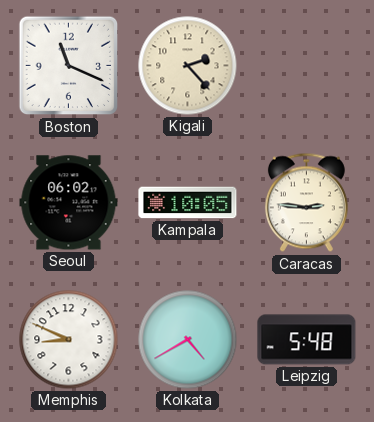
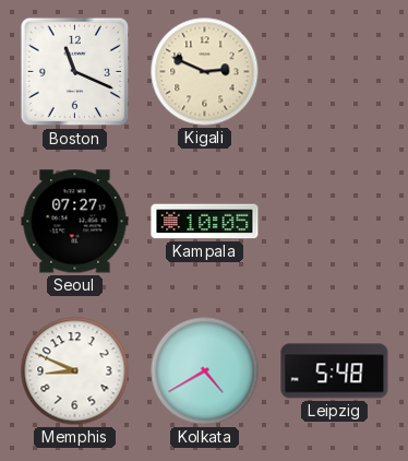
Kigali: 2:23 -> 2:49 (205, 72)
Seoul: 06:02 -> 07:27 (75, 222)
Caracas: 2:46 -> none (306, 203)
